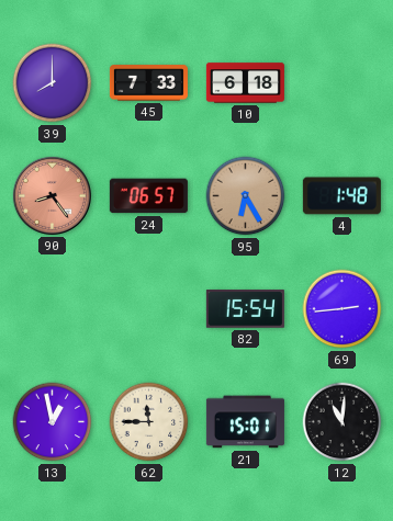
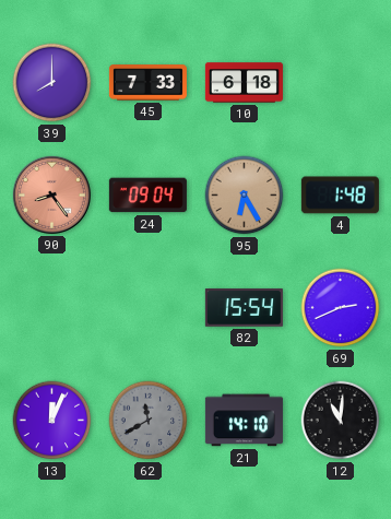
24: 06:57 -> 09:04 (147, 196)
69: 2:44 -> 2:41 (341, 308)
13: 12:58 -> 12:04 (52, 421)
62: 11:45 -> 11:40 (149, 421)
62 dial: cream -> grey (149, 421)
21: 15:01 -> 14:10 (244, 421)
